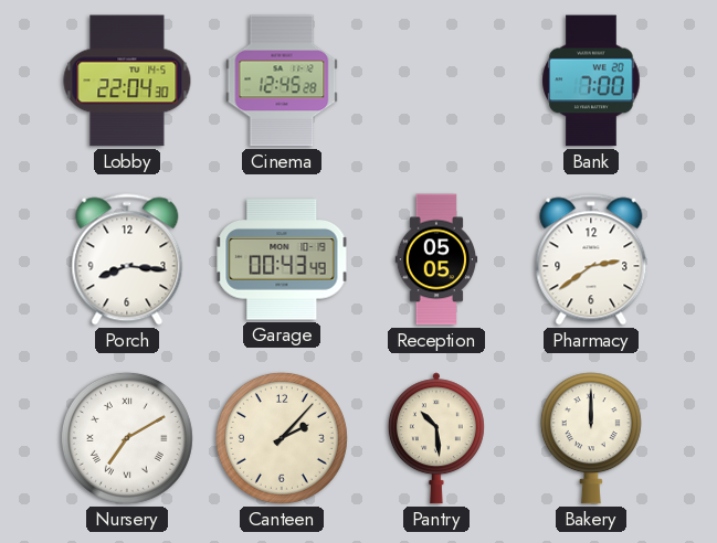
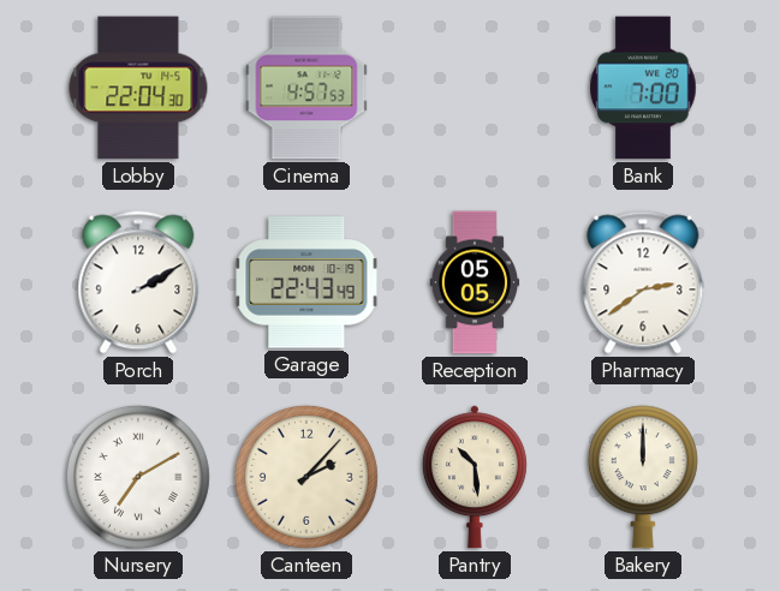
Cinema: 12:45 -> 4:57 (306, 88)
Porch: 8:16 -> 2:10 (138, 282)
Garage: 00:43 -> 22:43 (306, 282)
